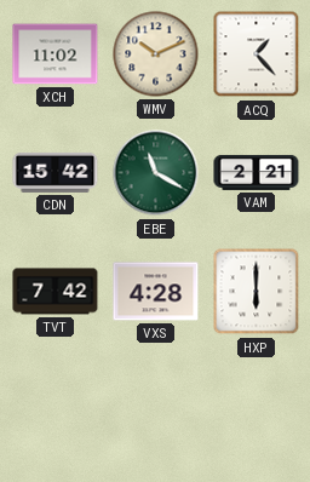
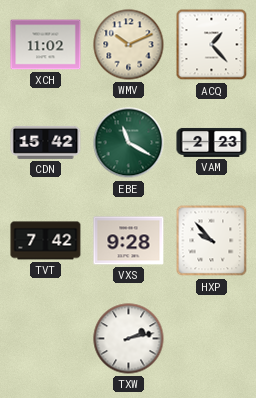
VAM: 2:21 -> 2:23 (212, 142)
VXS: 4:28 -> 9:28 (129, 241)
HXP: 6:00 -> 9:53 (212, 241)
TXW: none -> 2:13 (129, 339)
